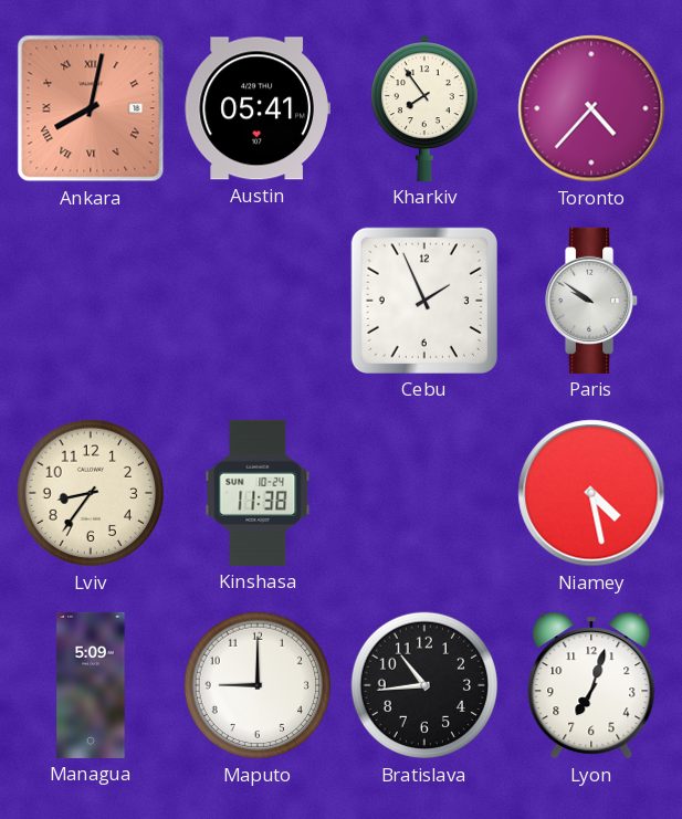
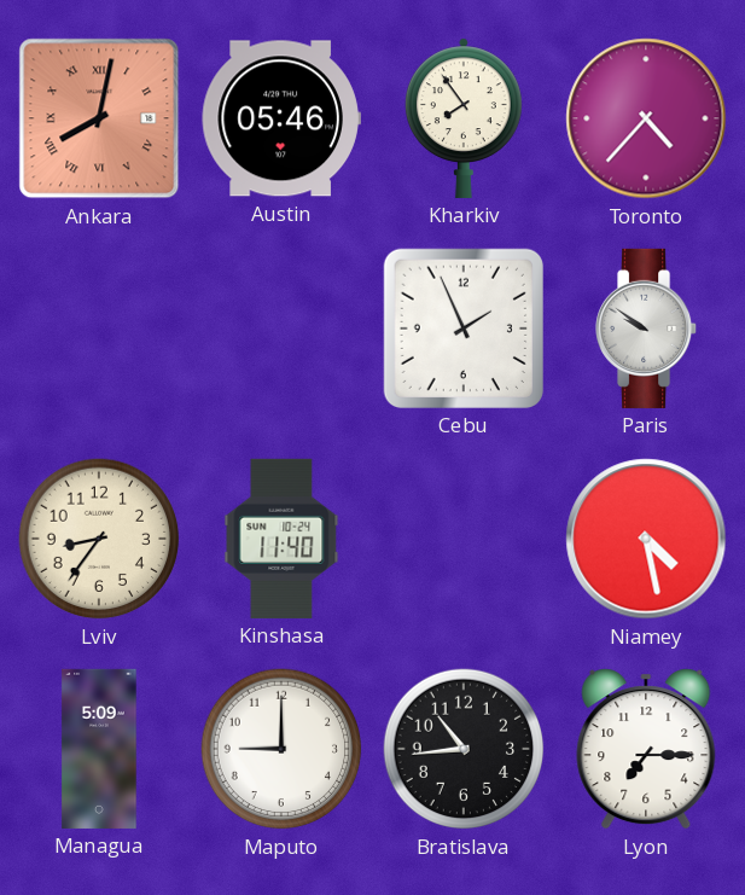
Austin: 05:41 -> 05:46 (281, 118)
Kinshasa: 11:38 -> 11:40 (281, 539)
Lyon: 7:03 -> 7:15 (646, 749)
